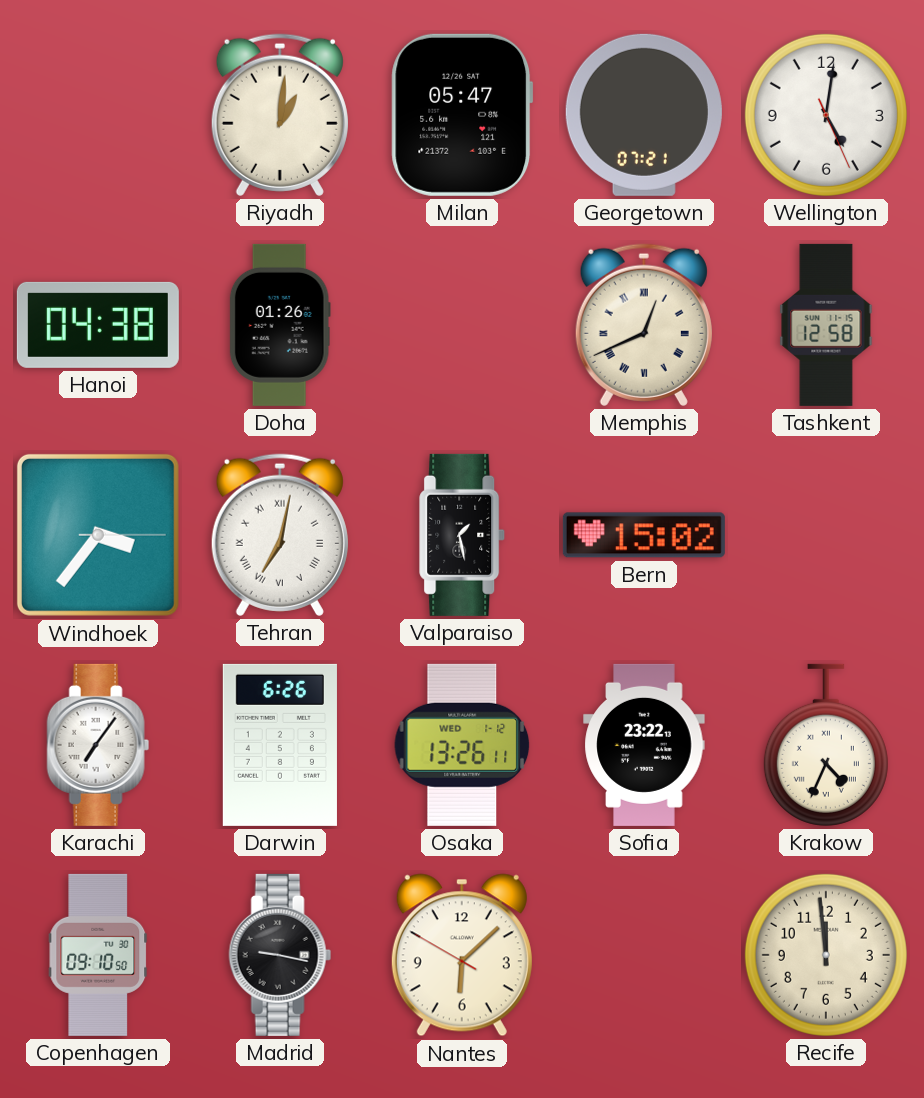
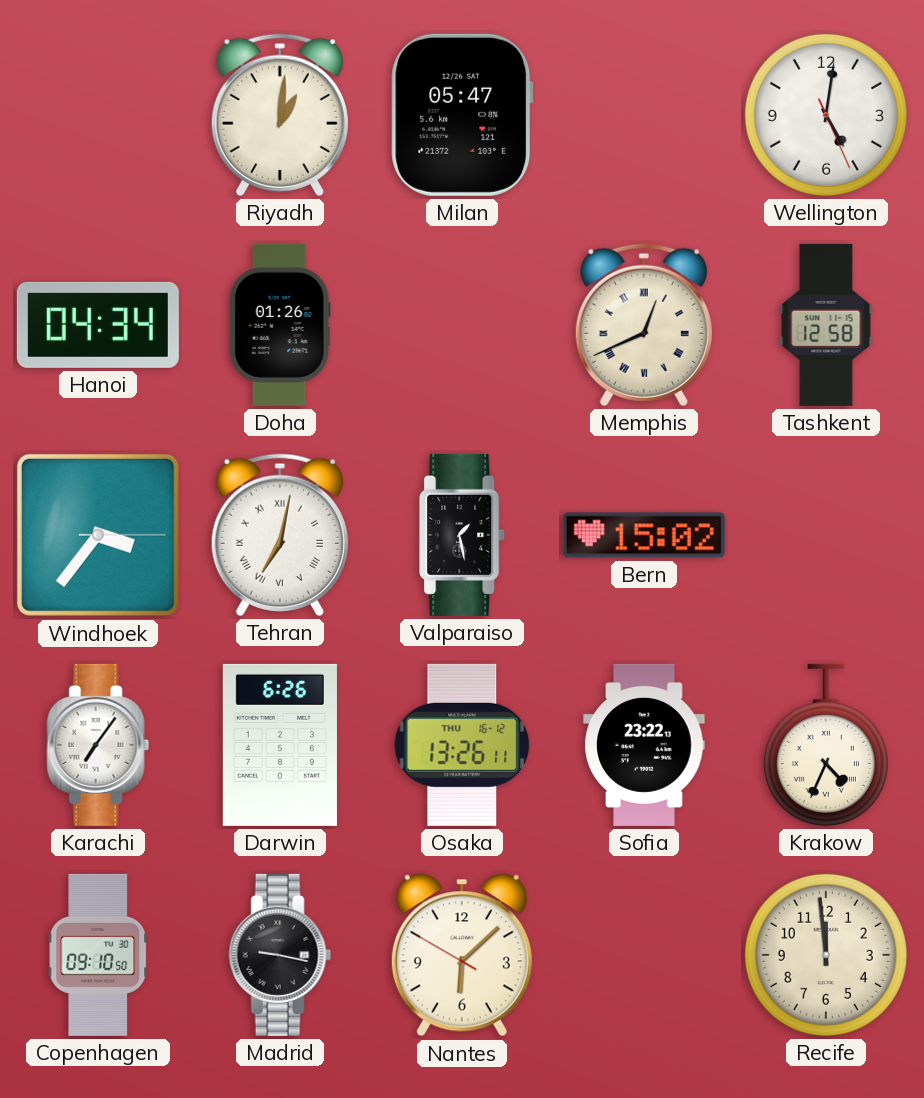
Georgetown: 07:21 -> none (644, 115)
Hanoi: 04:38 -> 04:34 (98, 325)
Osaka date: WED 1-12 -> THU 16-12 (462, 745)
